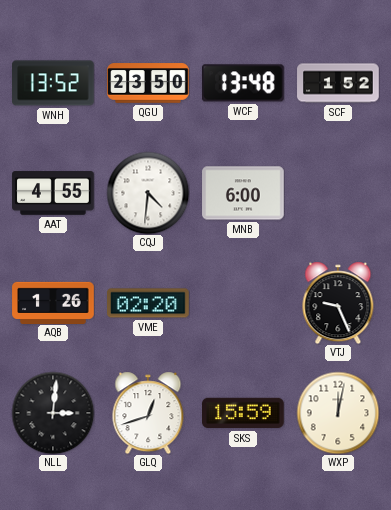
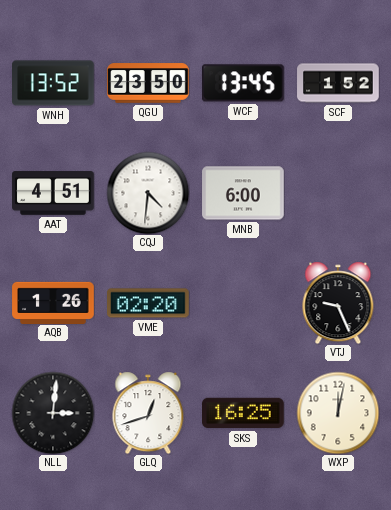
WCF: 13:48 -> 13:45 (244, 83)
AAT: 4:55 -> 4:51 (53, 193)
SKS: 15:59 -> 16:25 (244, 413)
